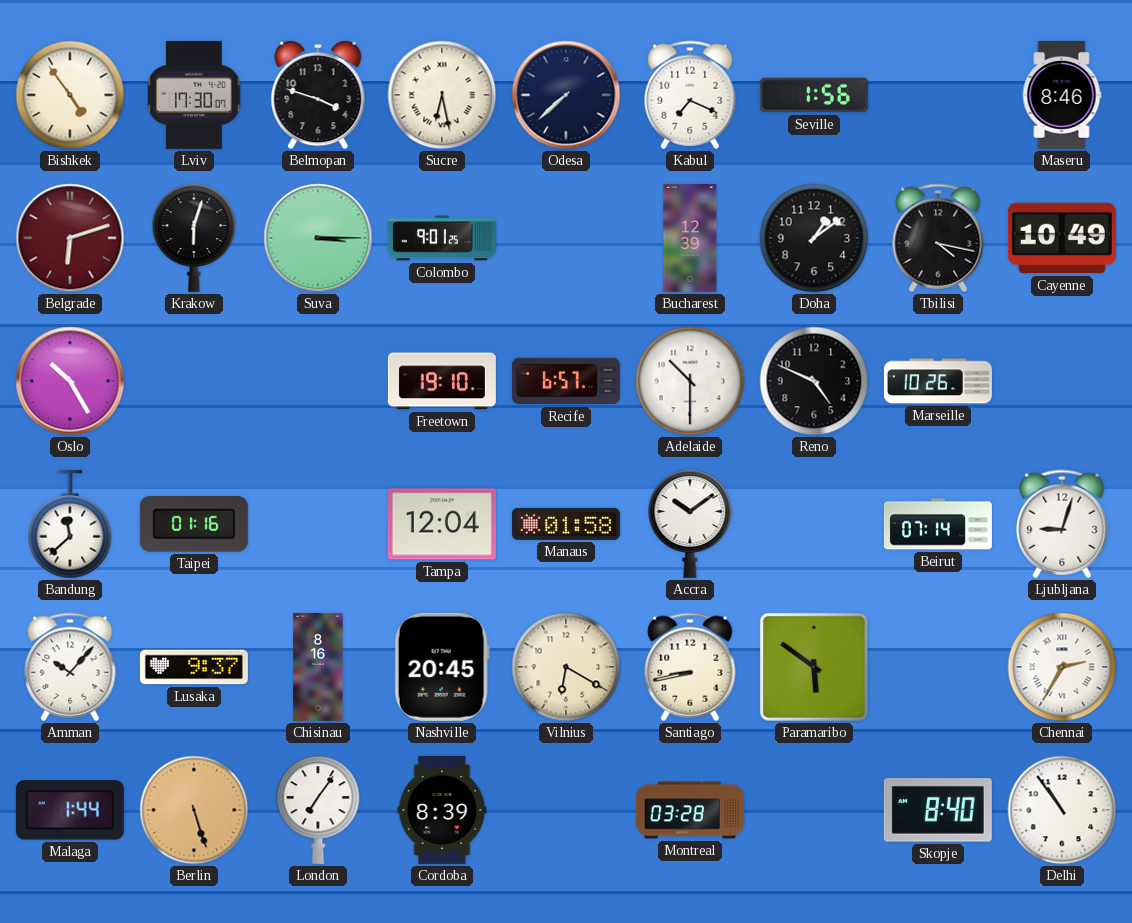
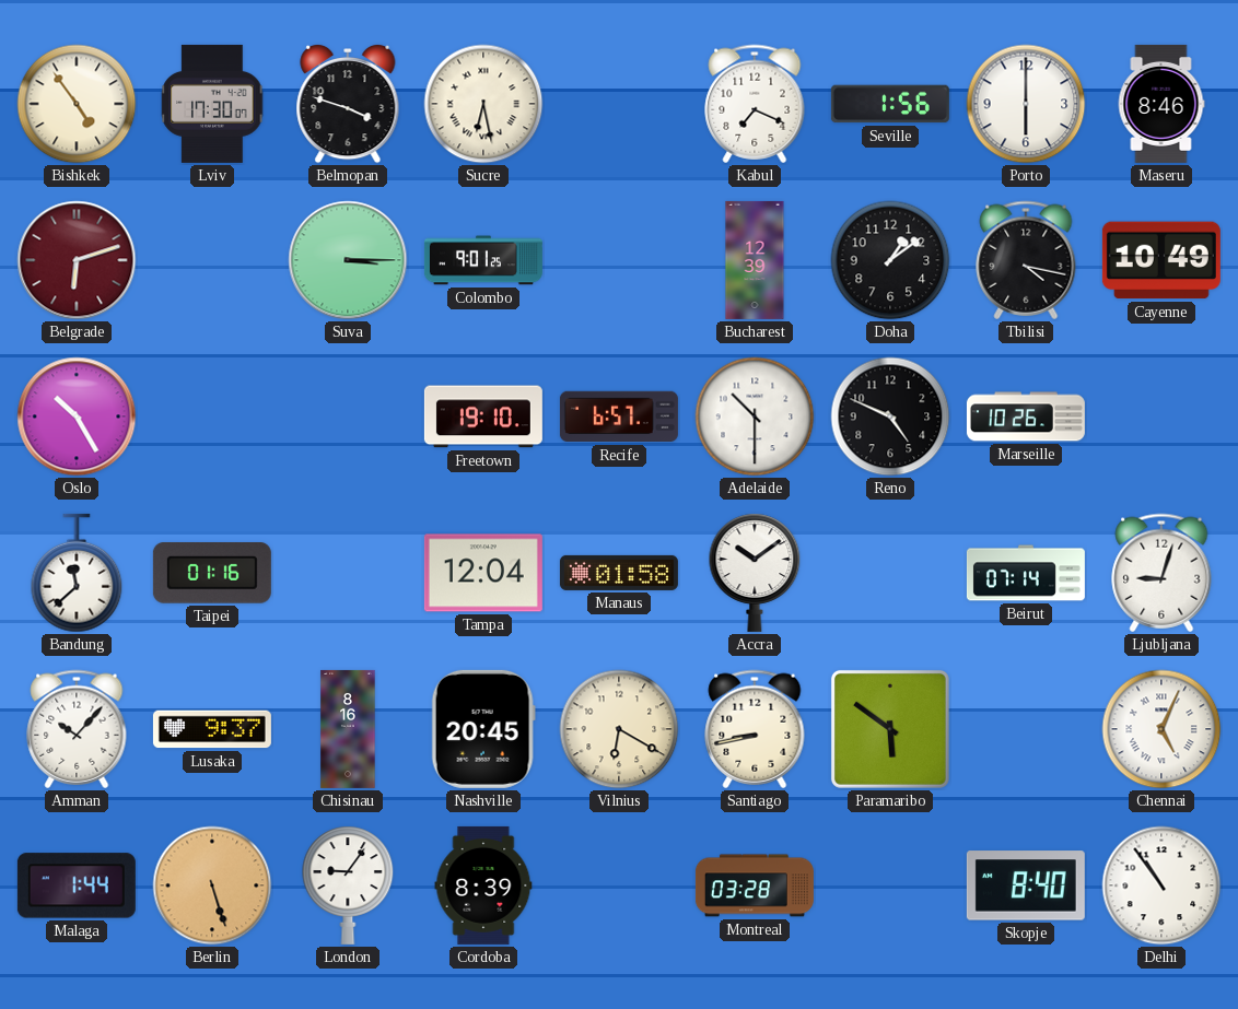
Odesa: 7:38 -> none (566, 95)
Porto: none -> 6:00 (1026, 104)
Krakow: 6:03 -> none (194, 238)
Chennai: 2:35 -> 5:04 (1161, 729)
London: 7:06 -> 9:06 (348, 885)
